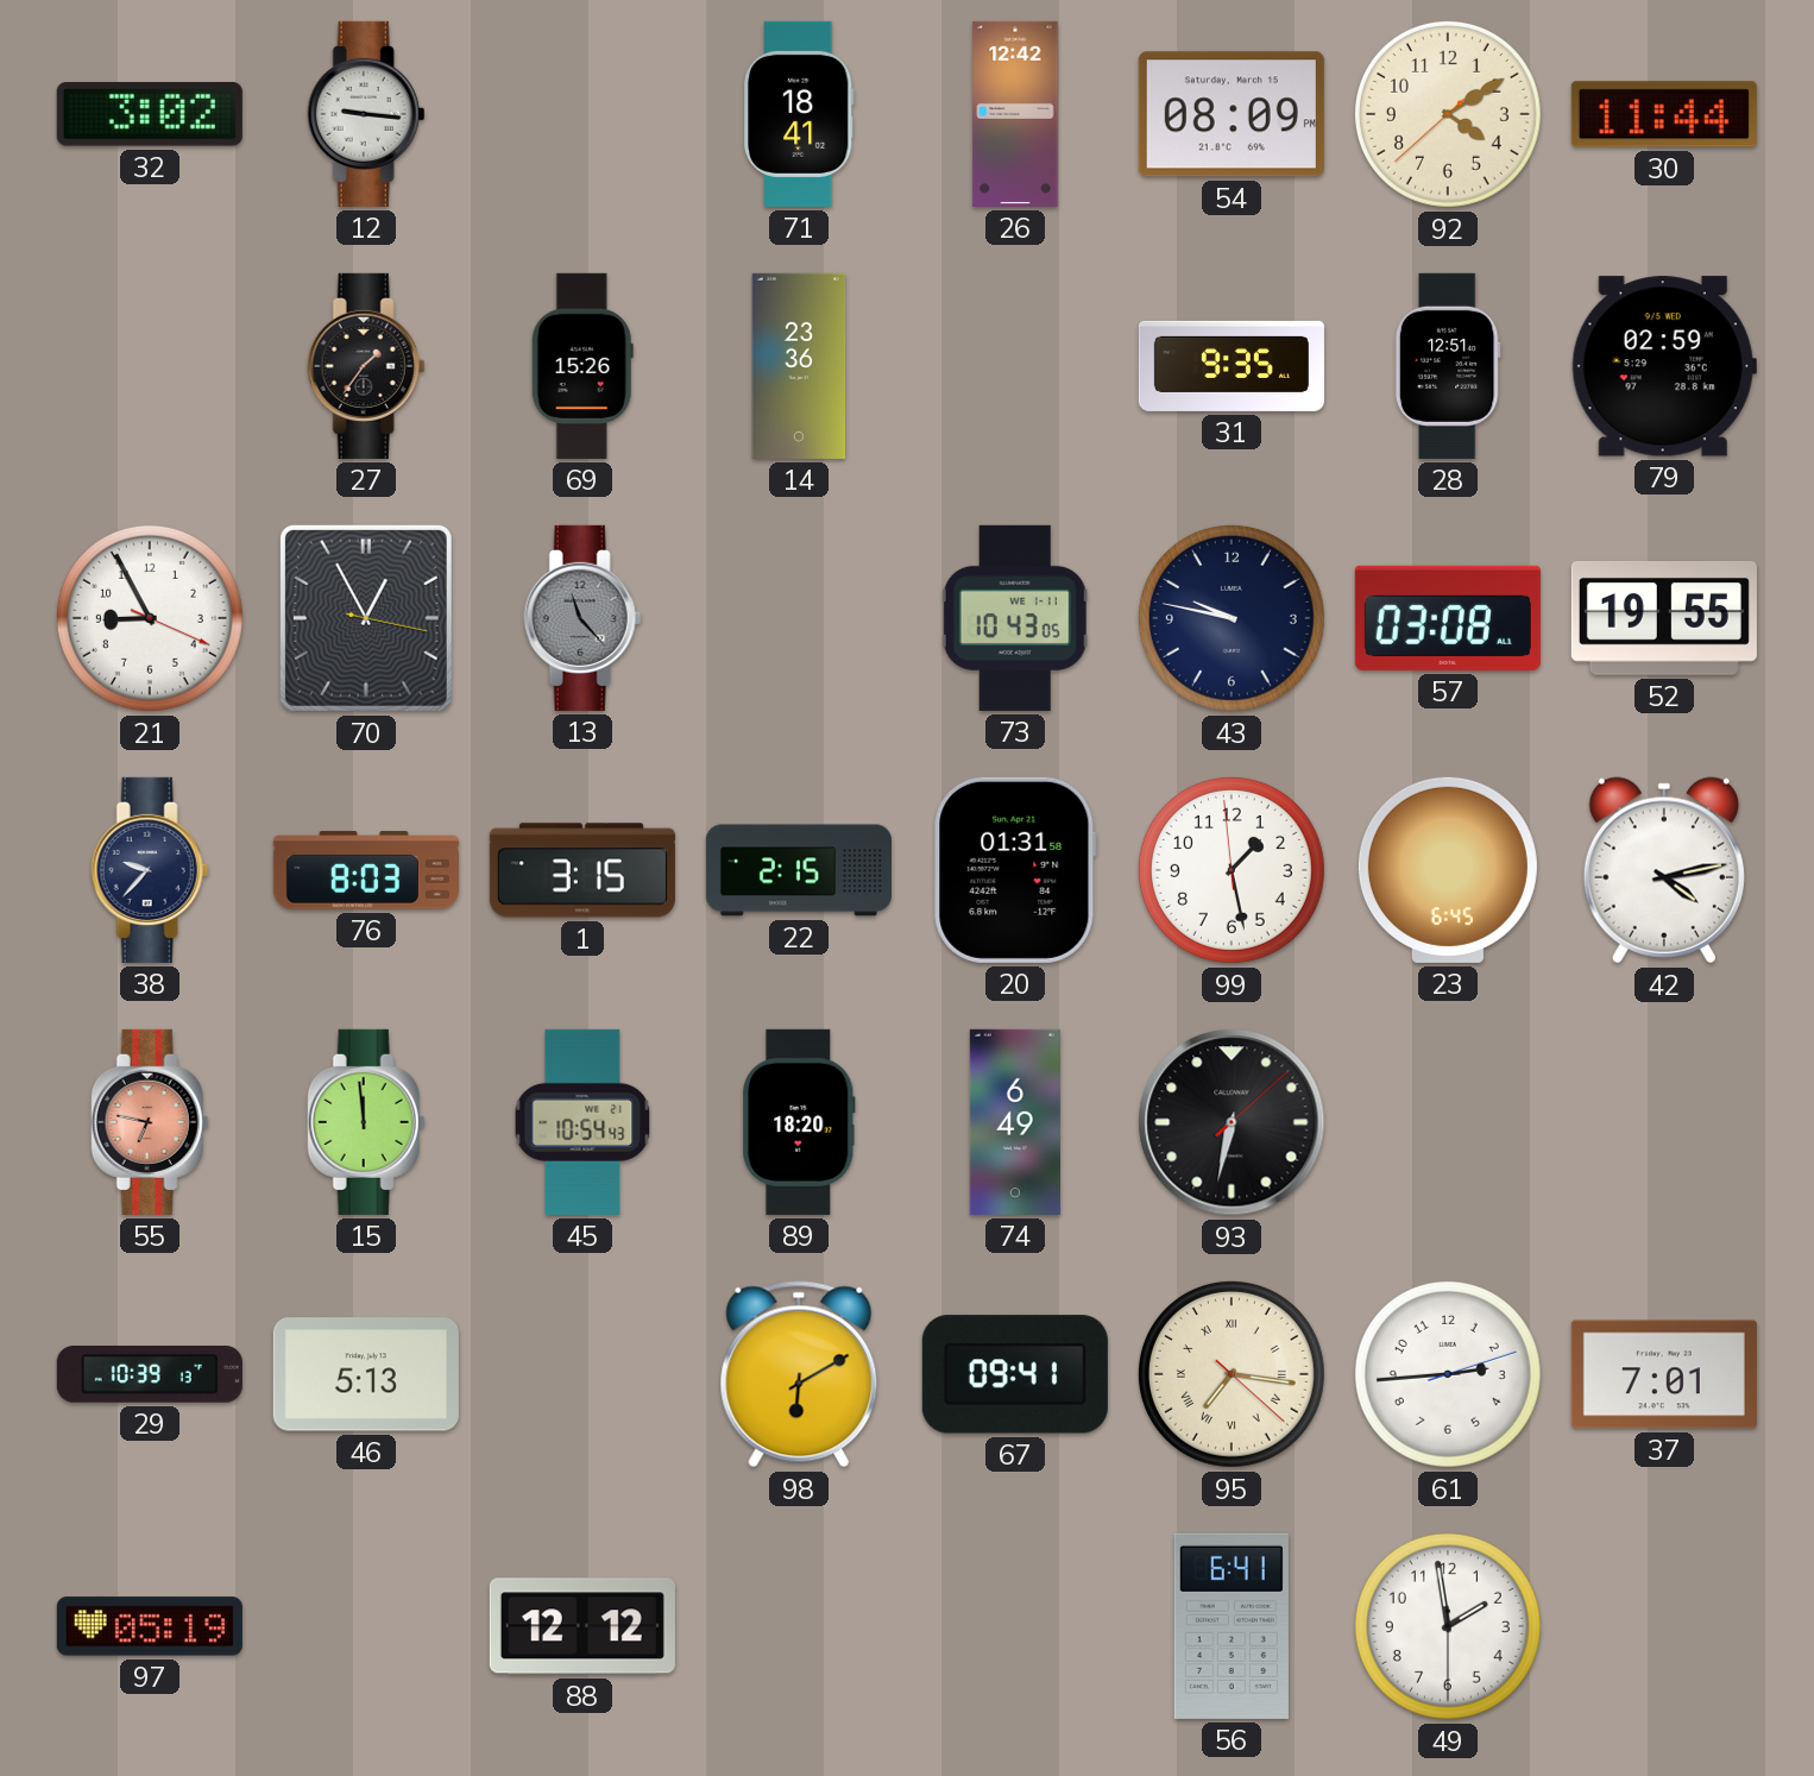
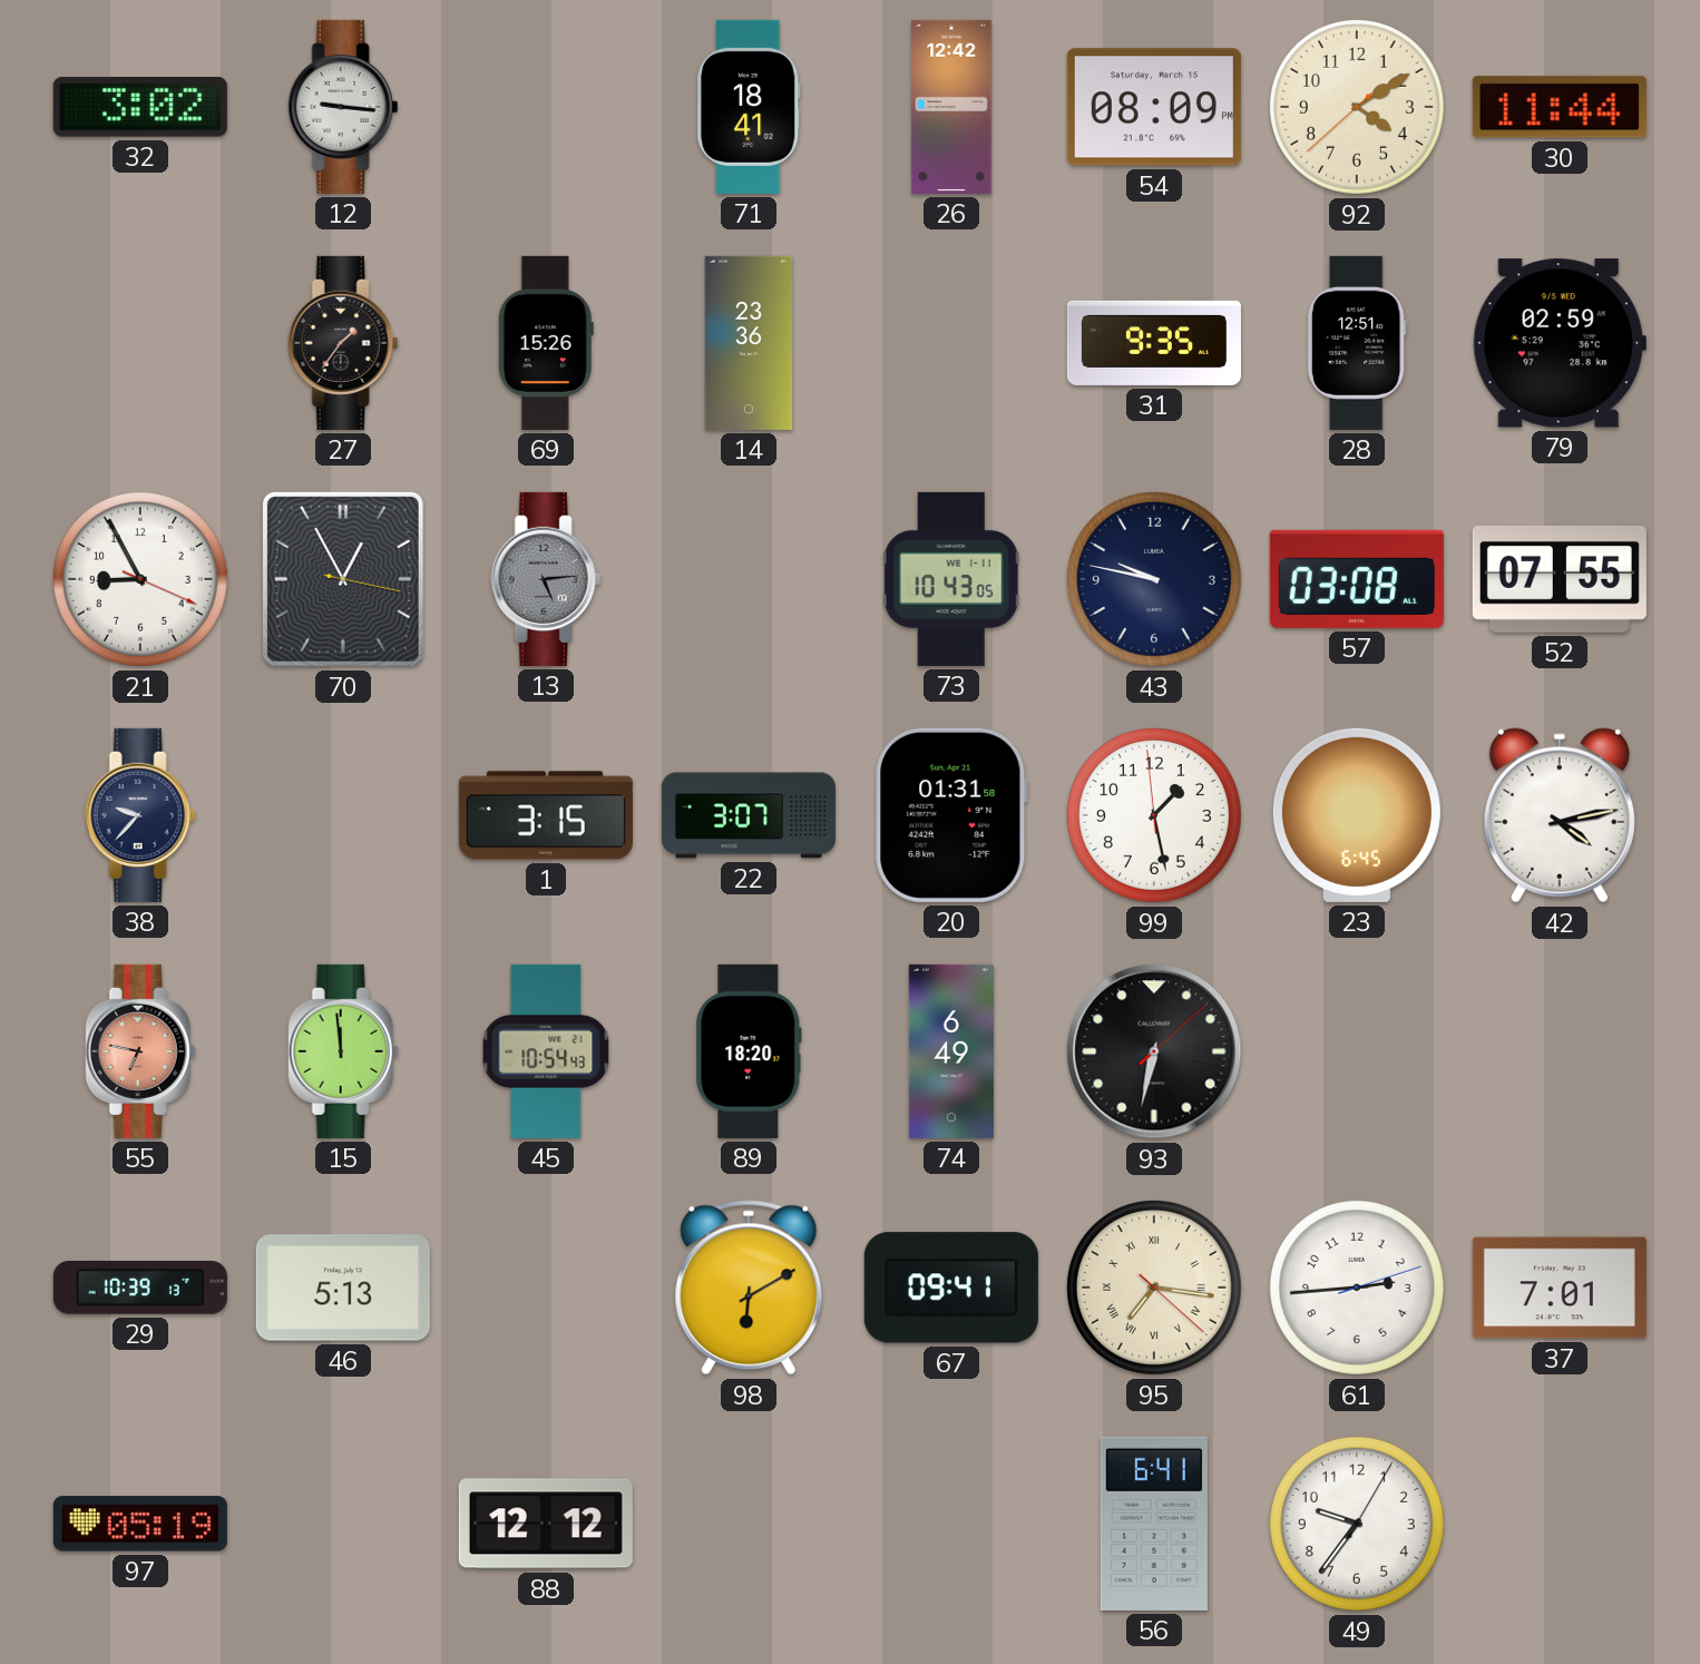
13: 11:23 -> 5:14 (546, 579)
52: 19:55 -> 07:55 (1560, 580)
76: 8:03 -> none (366, 870)
22: 2:15 -> 3:07 (749, 815)
49: 1:58 -> 9:36 (1357, 1524)
